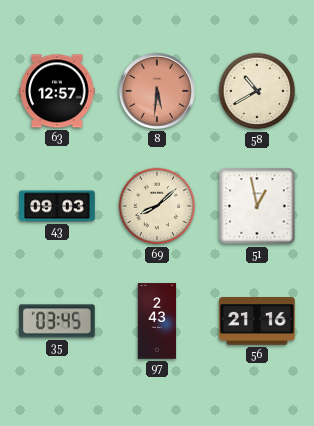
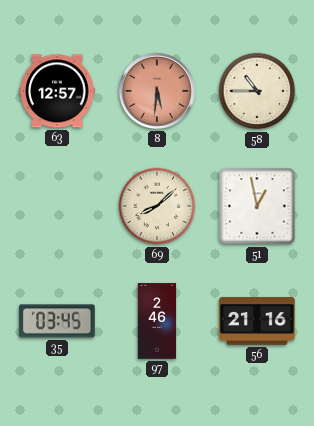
58: 10:40 -> 10:45 (257, 91)
43: 09:03 -> none (57, 206)
97: 2:43 -> 2:46 (157, 321)
